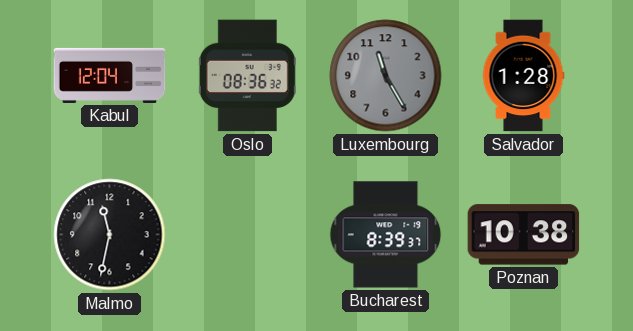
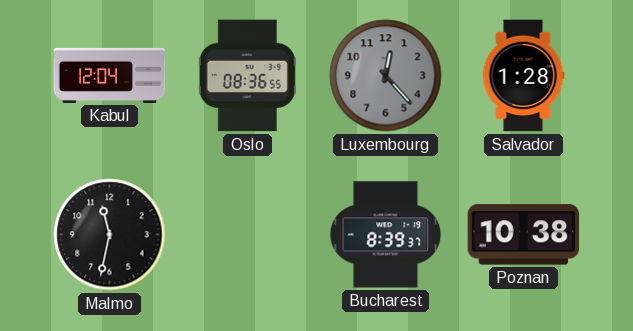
Oslo: 08:36:32 -> 08:36:55 (247, 76)
Luxembourg: 11:25 -> 12:23 (386, 76)
